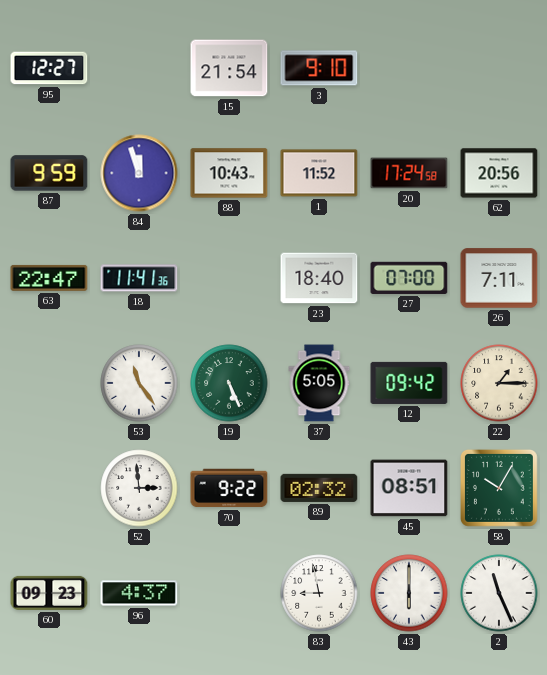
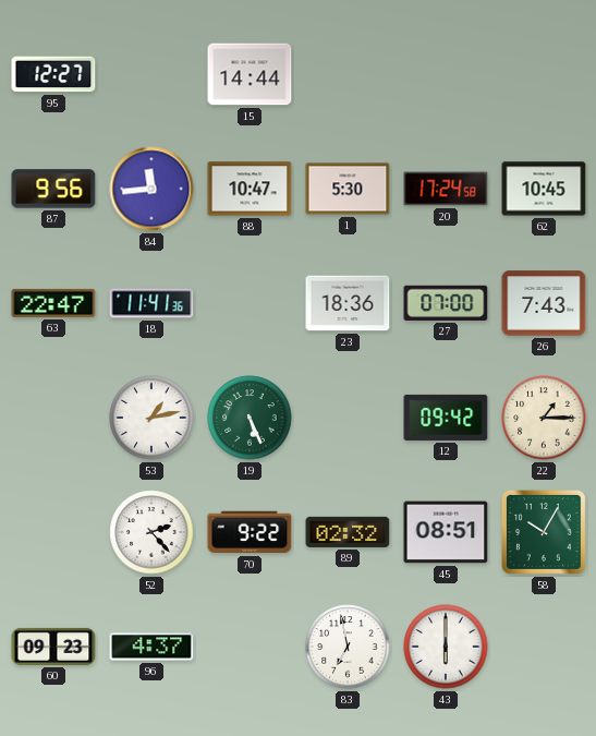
15: 21:54 -> 14:44 (250, 74)
3: 9:10 -> none (319, 68)
87: 9:59 -> 9:56 (53, 189)
84: 11:57 -> 11:44 (151, 189)
88: 10:43 -> 10:47 (250, 189)
1: 11:52 -> 5:30 (348, 189)
62: 20:56 -> 10:45 (544, 189)
23: 18:40 -> 18:36 (348, 303)
26: 7:11 -> 7:43 (544, 303)
53: 11:24 -> 1:13 (151, 418)
37: 5:05 -> none (319, 383)
52: 2:59 -> 2:23 (151, 532)
83: 8:58 -> 6:58 (348, 647)
2: 11:26 -> none (499, 593)
